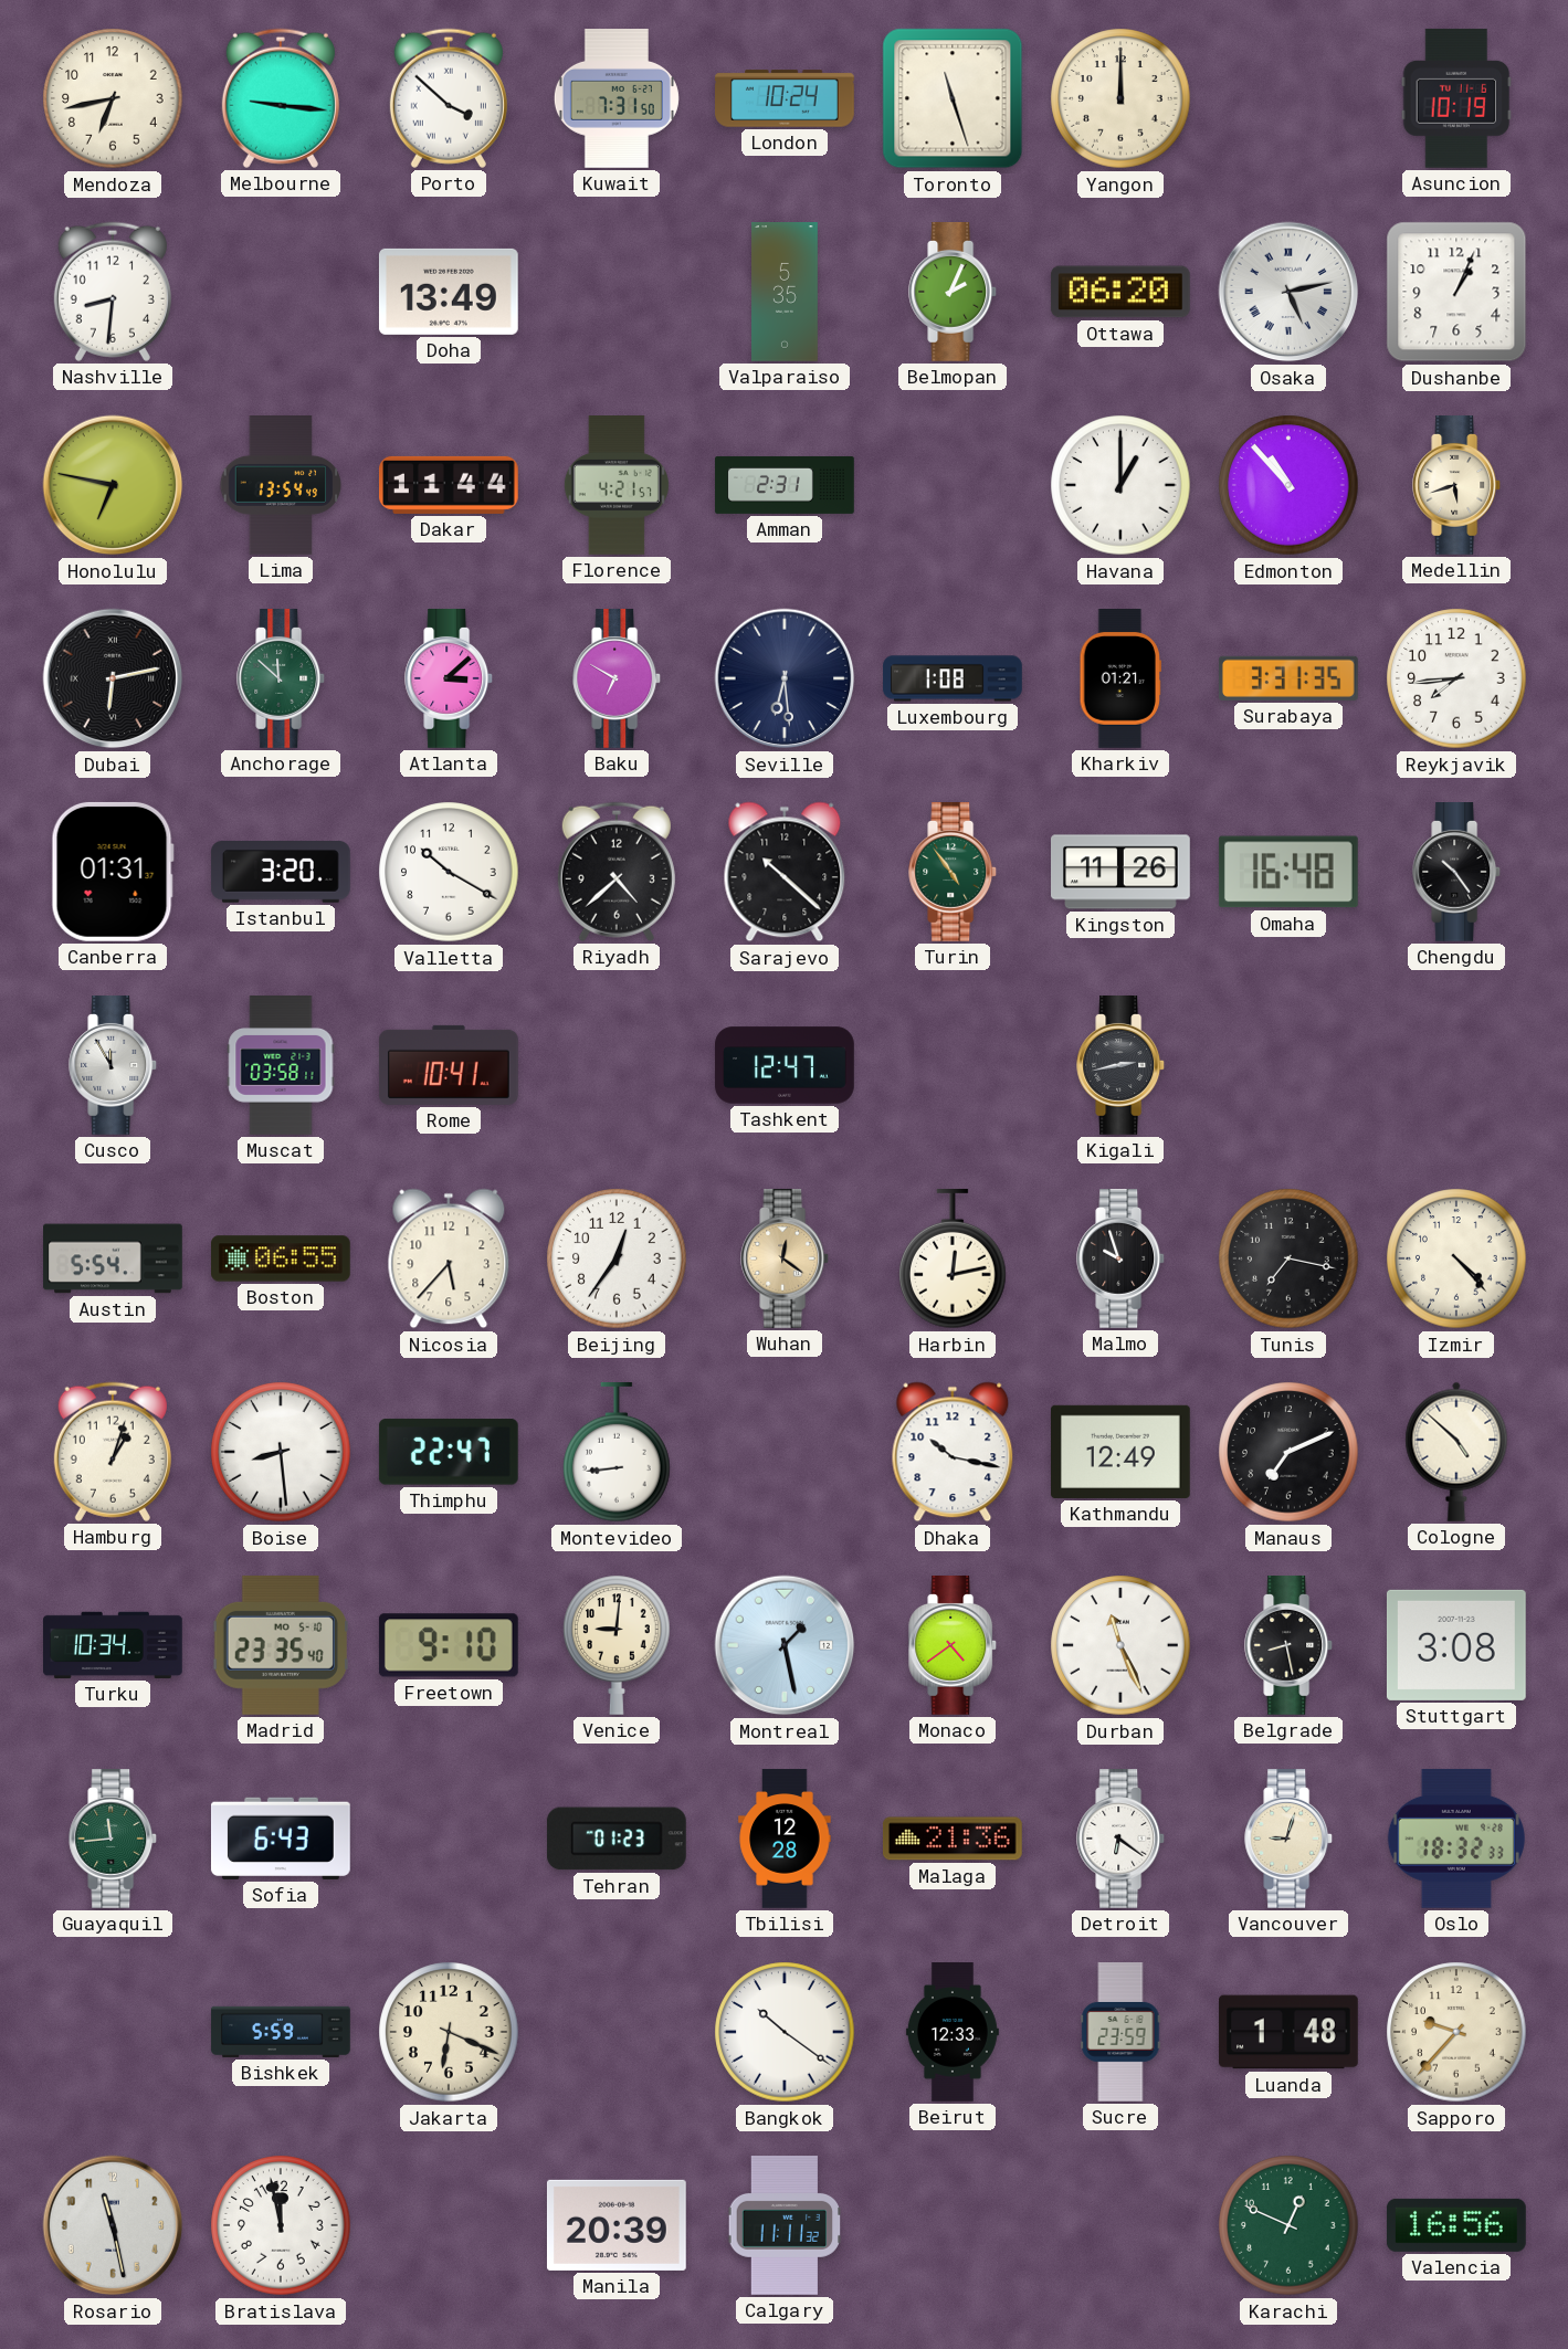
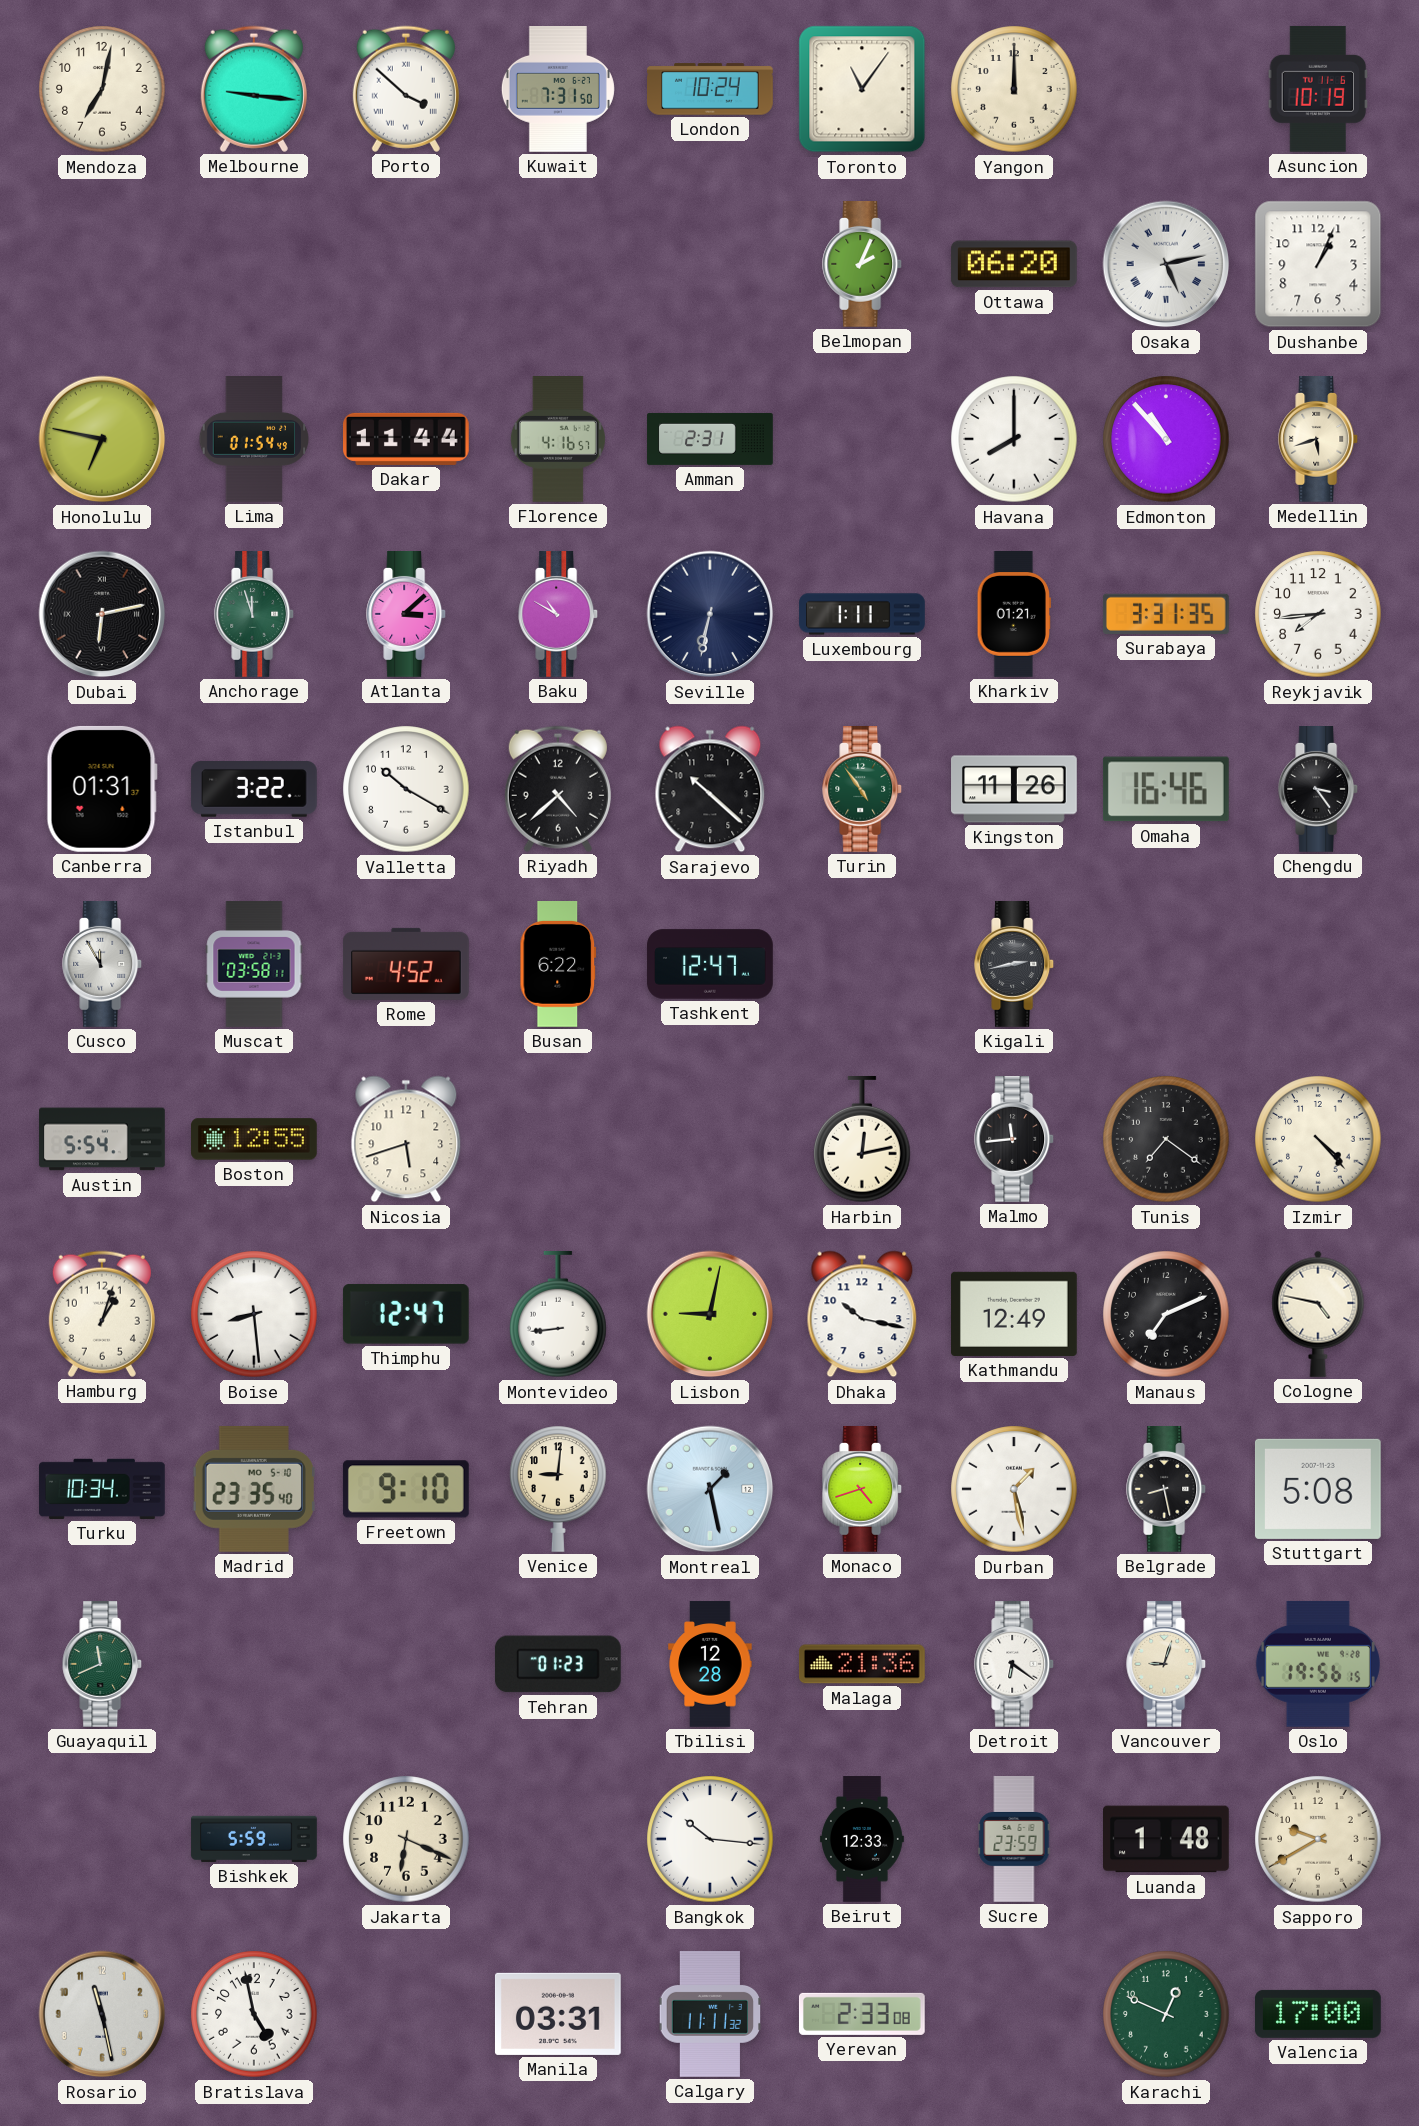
Mendoza: 6:43 -> 7:02 (102, 89)
Toronto: 11:27 -> 11:06 (862, 89)
Nashville: 8:31 -> none (113, 292)
Doha: 13:49 -> none (449, 292)
Valparaiso: 5:35 -> none (786, 292)
Lima: 13:54 -> 01:54 (254, 440)
Florence: 4:21 -> 4:16 (558, 440)
Havana: 1:00 -> 8:00 (1014, 439)
Anchorage: 11:52 -> 11:57 (255, 615)
Baku: 6:50 -> 10:50 (559, 615)
Seville: 6:29 -> 6:32 (710, 614)
Luxembourg: 1:08 -> 1:11 (862, 614)
Istanbul: 3:20 -> 3:22 (254, 790)
Omaha: 16:48 -> 16:46 (1166, 789)
Chengdu: 10:24 -> 3:24 (1319, 790)
Rome: 10:41 -> 4:52 (406, 964)
Busan: none -> 6:22 (558, 965)
Boston: 06:55 -> 12:55 (255, 1139)
Nicosia: 5:37 -> 5:42 (406, 1139)
Beijing: 12:36 -> none (617, 1258)
Wuhan: 12:21 -> none (786, 1260)
Malmo: 9:57 -> 11:44 (1015, 1140)
Tunis: 7:17 -> 7:21 (1166, 1139)
Thimphu: 22:47 -> 12:47 (406, 1314)
Lisbon: none -> 9:02 (710, 1314)
Cologne: 4:52 -> 4:47 (1318, 1314)
Monaco: 4:39 -> 4:42 (863, 1490)
Durban: 11:26 -> 1:28 (1014, 1489)
Stuttgart: 3:08 -> 5:08 (1318, 1489)
Guayaquil: 11:44 -> 11:41 (103, 1665)
Sofia: 6:43 -> none (281, 1839)
Oslo: 18:32 -> 19:56 (1318, 1664)
Bangkok: 10:21 -> 10:16 (710, 1839)
Sapporo: 9:37 -> 9:40 (1318, 1839)
Bratislava: 11:58 -> 4:58 (254, 2014)
Manila: 20:39 -> 03:31 (558, 2014)
Yerevan: none -> 2:33 (862, 2014)
Valencia: 16:56 -> 17:00 (1318, 2014)
